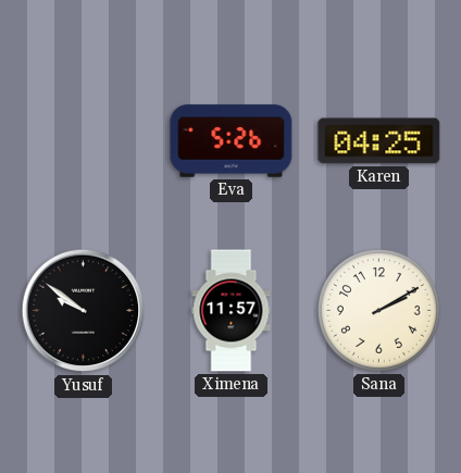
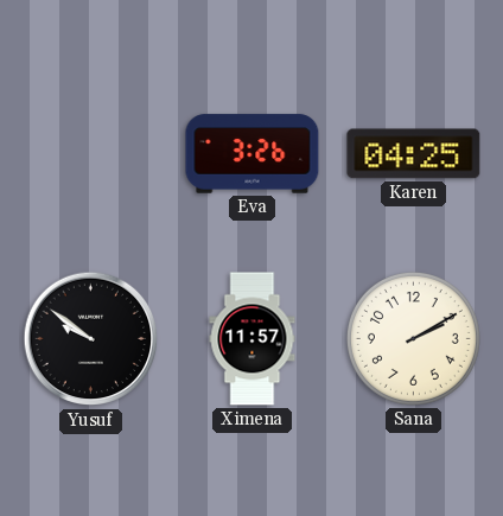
Eva: 5:26 -> 3:26 (253, 154)
